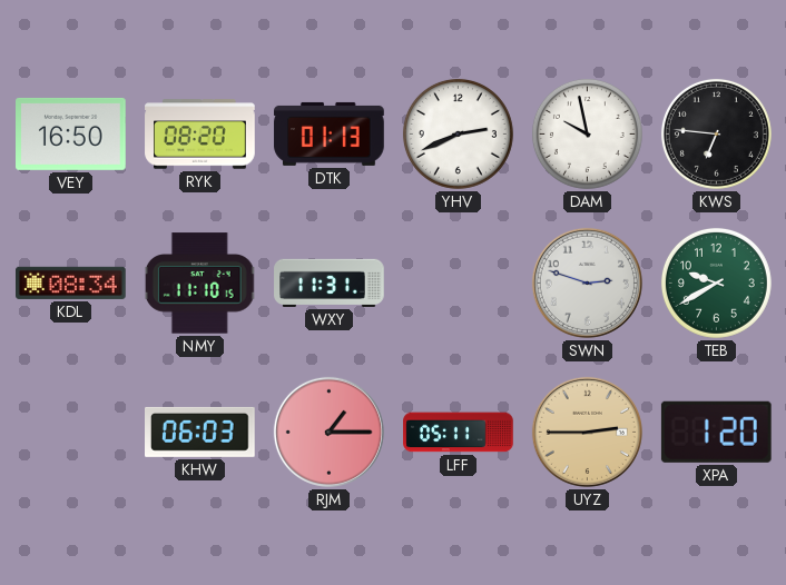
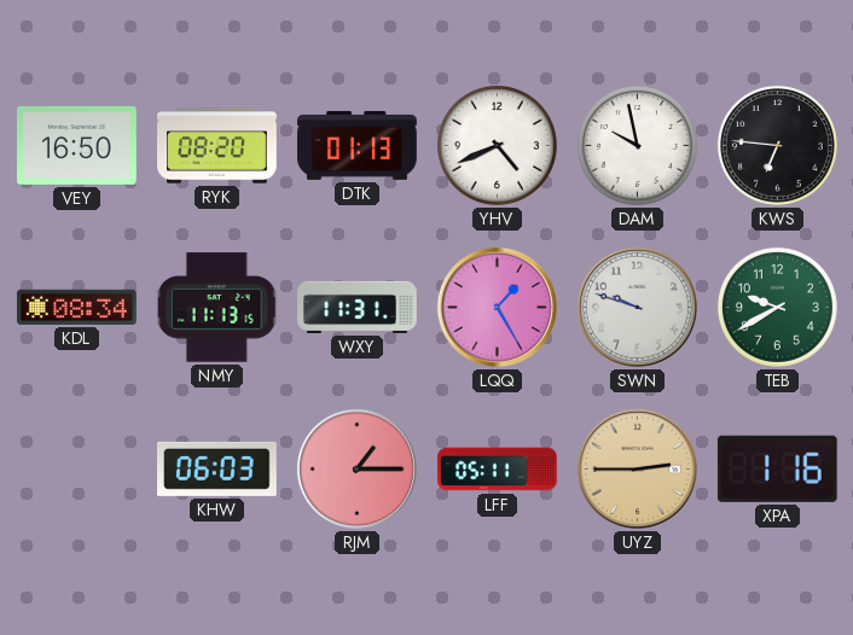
YHV: 2:41 -> 4:41 (497, 145)
NMY: 11:10 -> 11:13 (217, 308)
LQQ: none -> 1:25 (497, 307)
SWN: 2:48 -> 9:48 (637, 307)
XPA: 1:20 -> 1:16 (777, 468)
